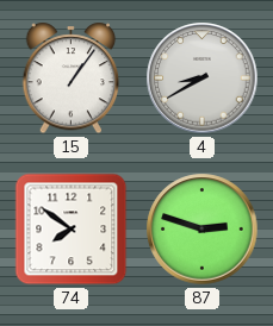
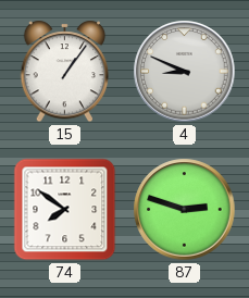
4: 8:40 -> 8:49 (185, 72)
